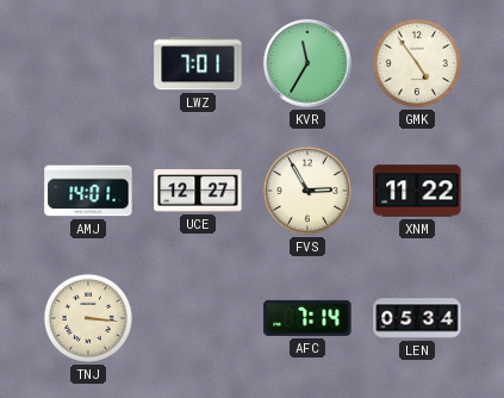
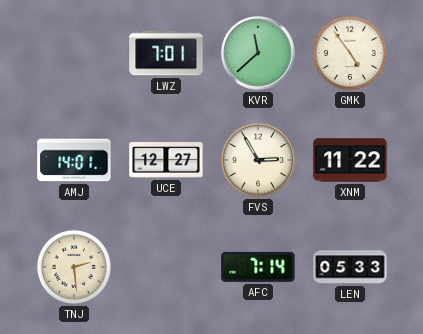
KVR: 11:35 -> 11:38 (258, 53)
TNJ: 3:16 -> 2:29 (74, 267)
LEN: 05:34 -> 05:33 (350, 267)
